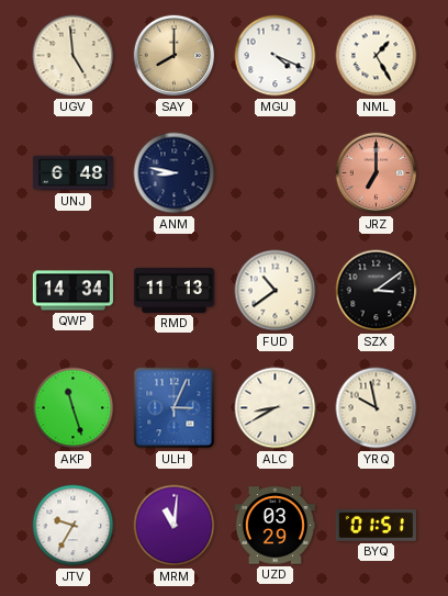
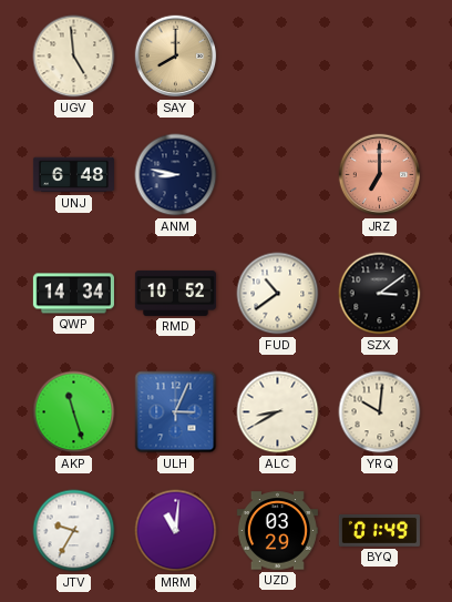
MGU: 4:19 -> none (276, 56)
NML: 1:25 -> none (377, 56)
RMD: 11:13 -> 10:52 (175, 293)
YRQ: 9:58 -> 10:01 (380, 412)
BYQ: 01:51 -> 01:49 (379, 530)
